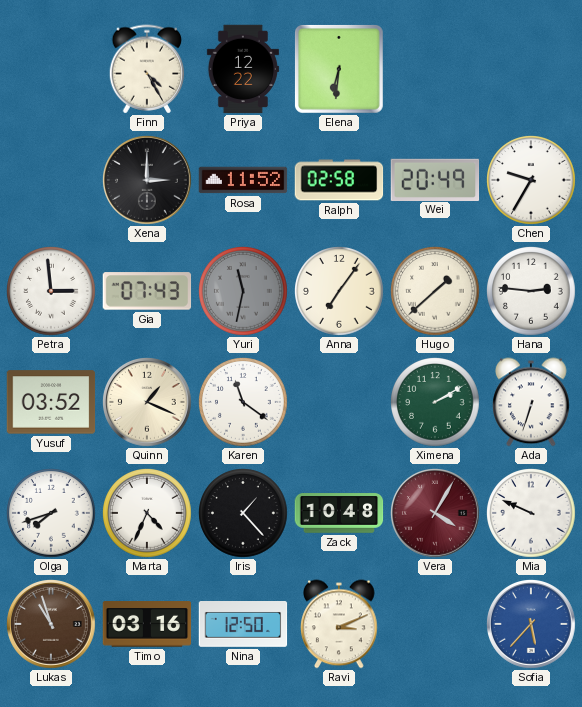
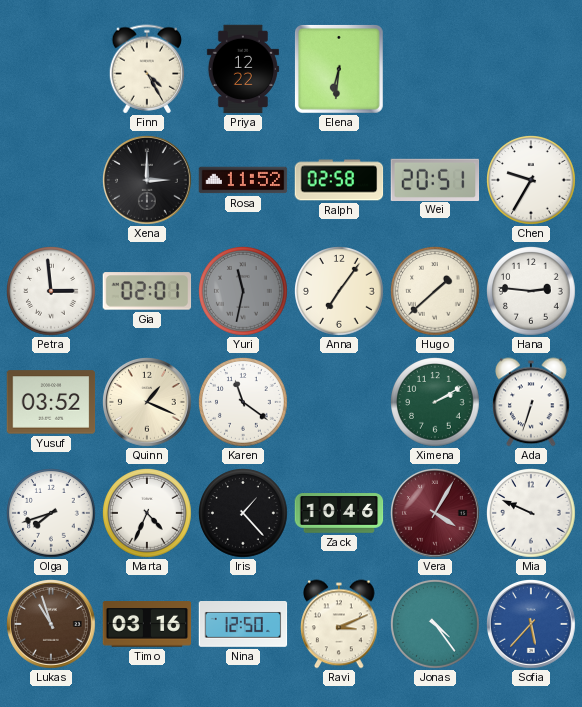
Wei: 20:49 -> 20:51 (435, 179)
Gia: 07:43 -> 02:01 (147, 291)
Zack: 10:48 -> 10:46 (339, 513)
Jonas: none -> 4:24 (436, 625)
